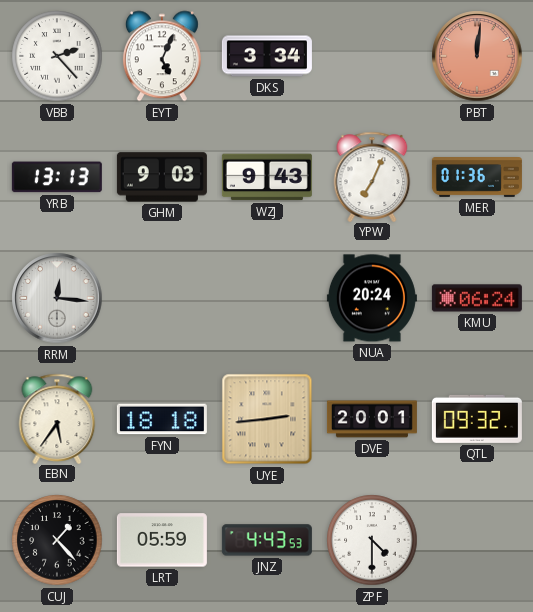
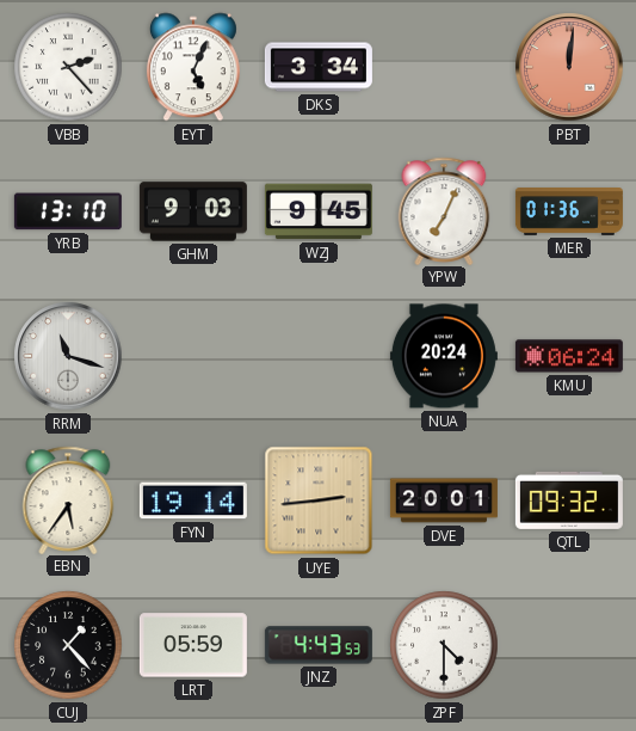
YRB: 13:13 -> 13:10 (68, 211)
WZJ: 9:43 -> 9:45 (319, 211)
RRM: 12:16 -> 11:18 (68, 356)
FYN: 18:18 -> 19:14 (193, 500)
